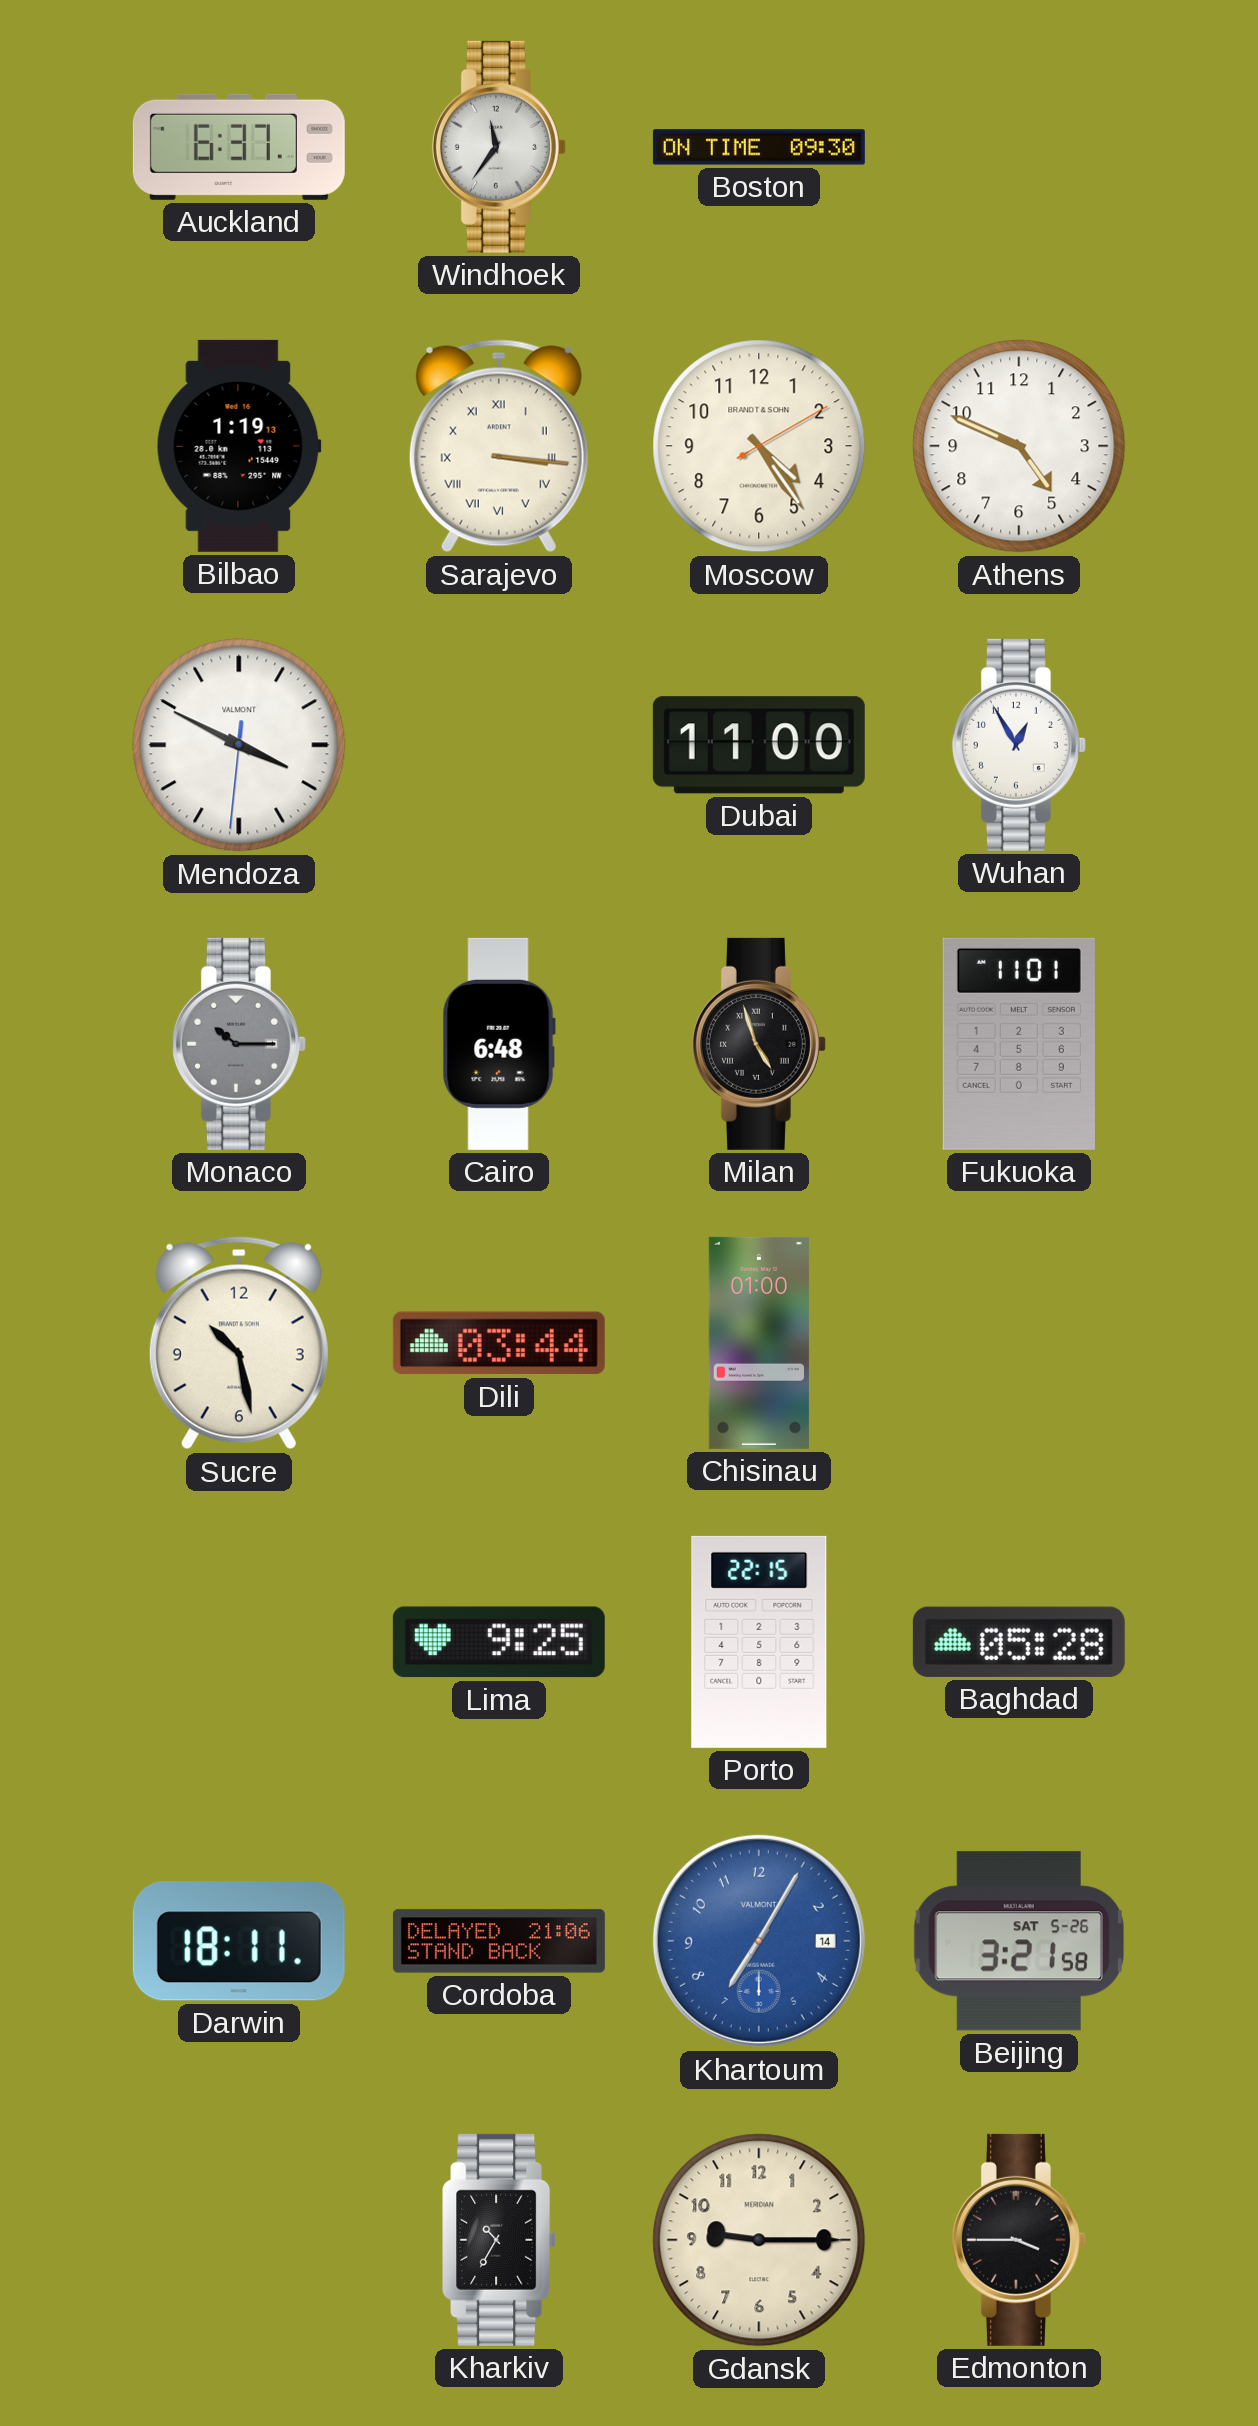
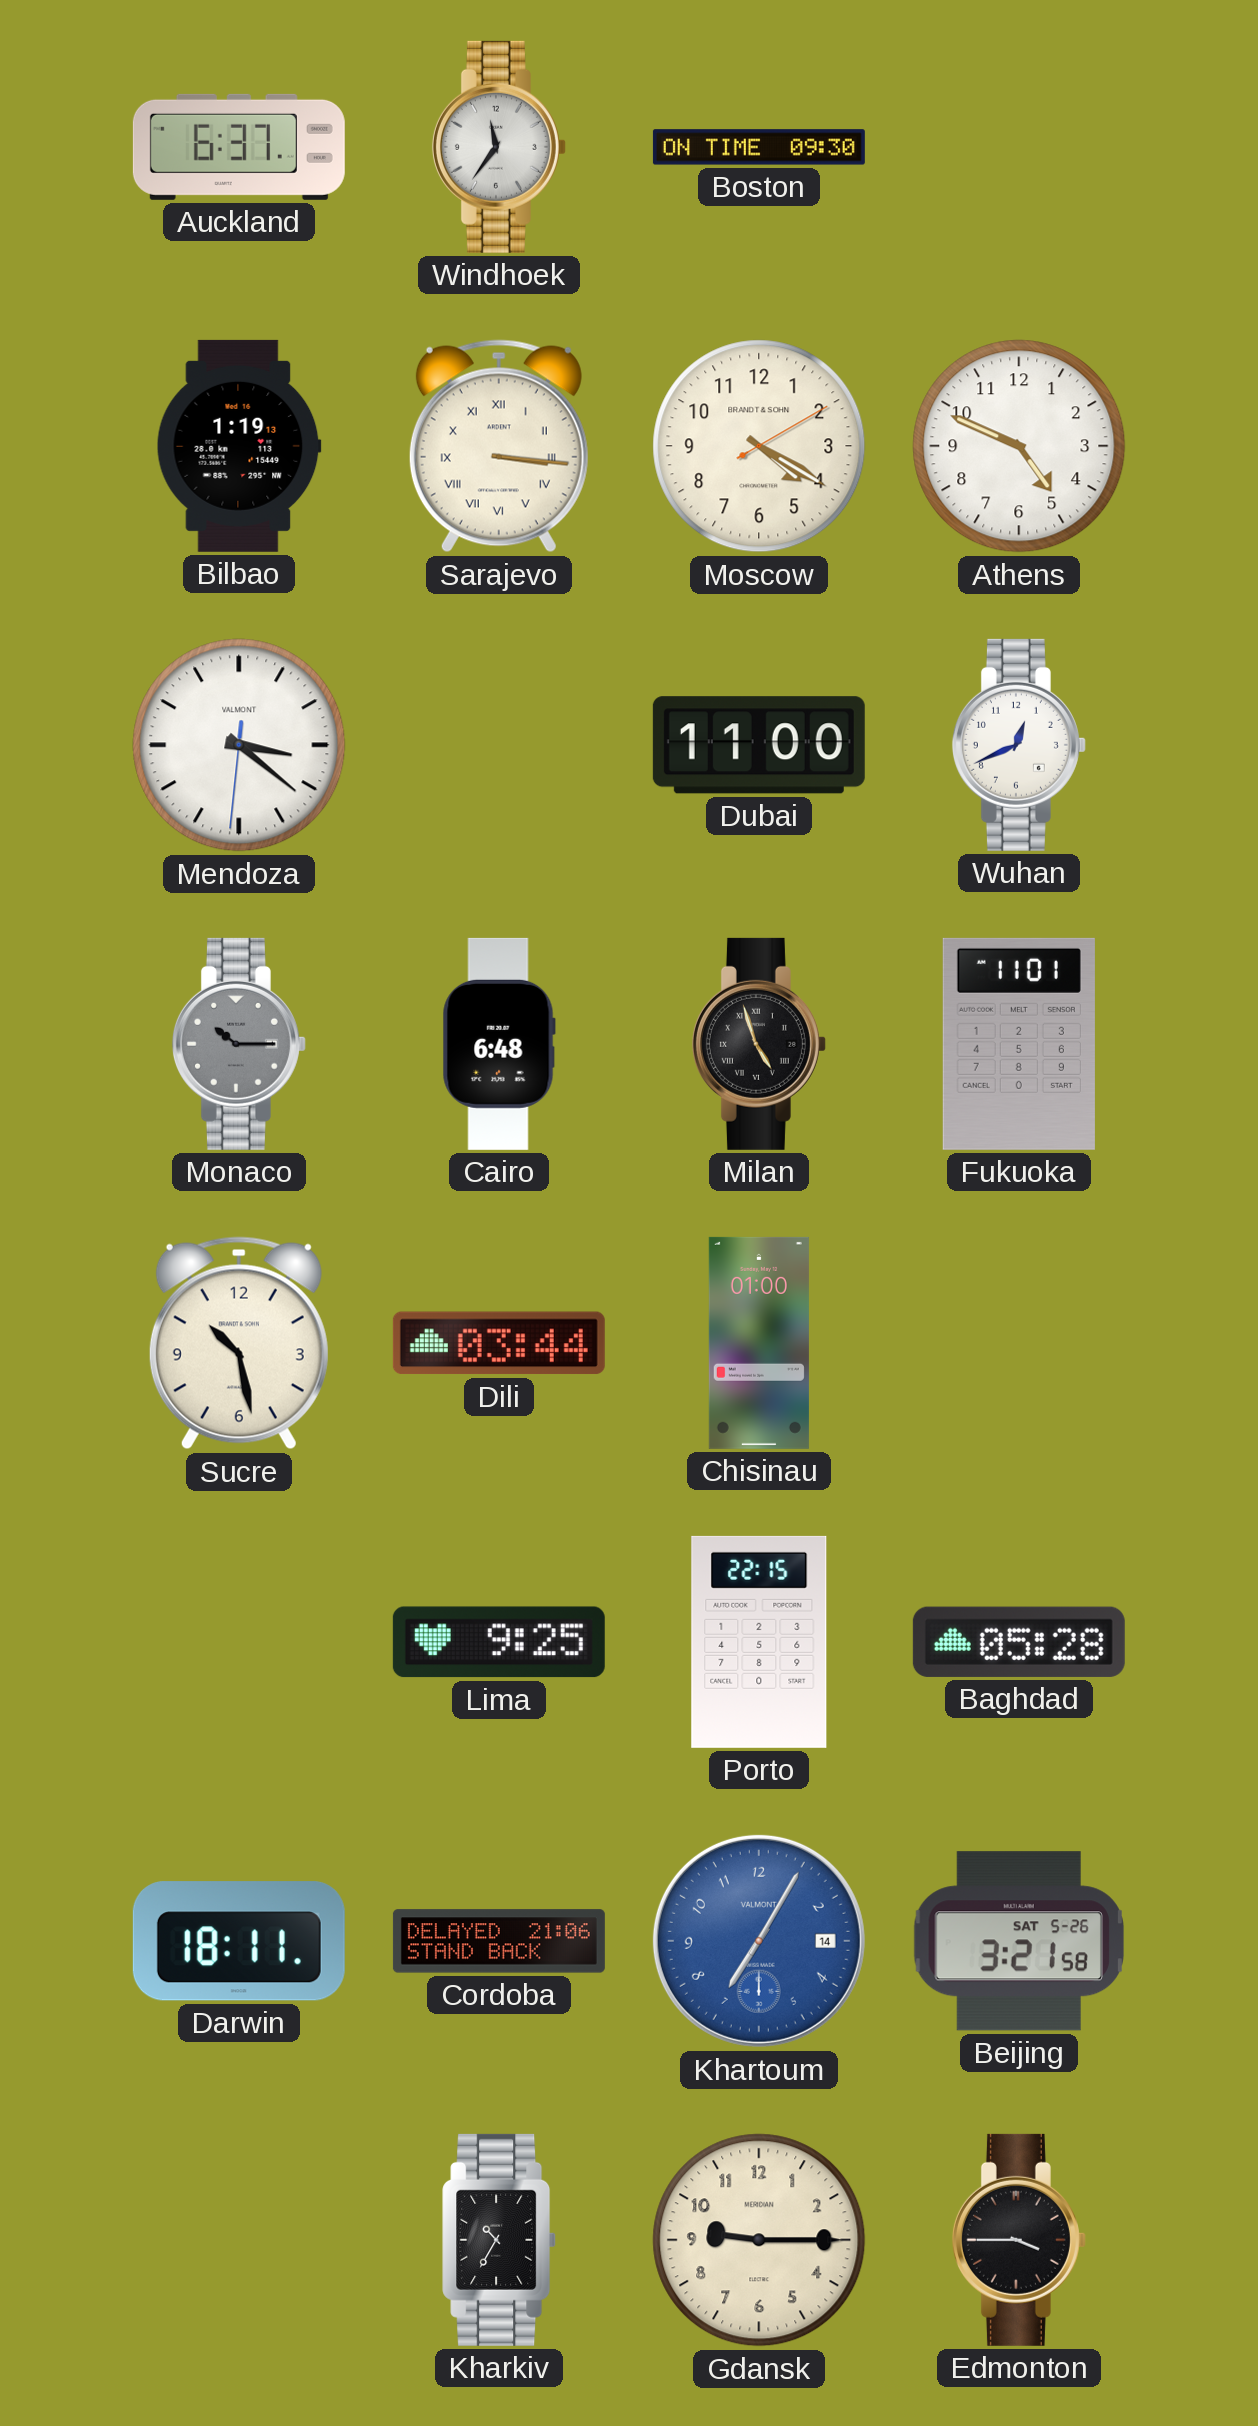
Moscow: 4:24 -> 4:20 (759, 446)
Mendoza: 3:49 -> 3:21 (239, 745)
Wuhan: 12:55 -> 12:41 (1019, 745)
